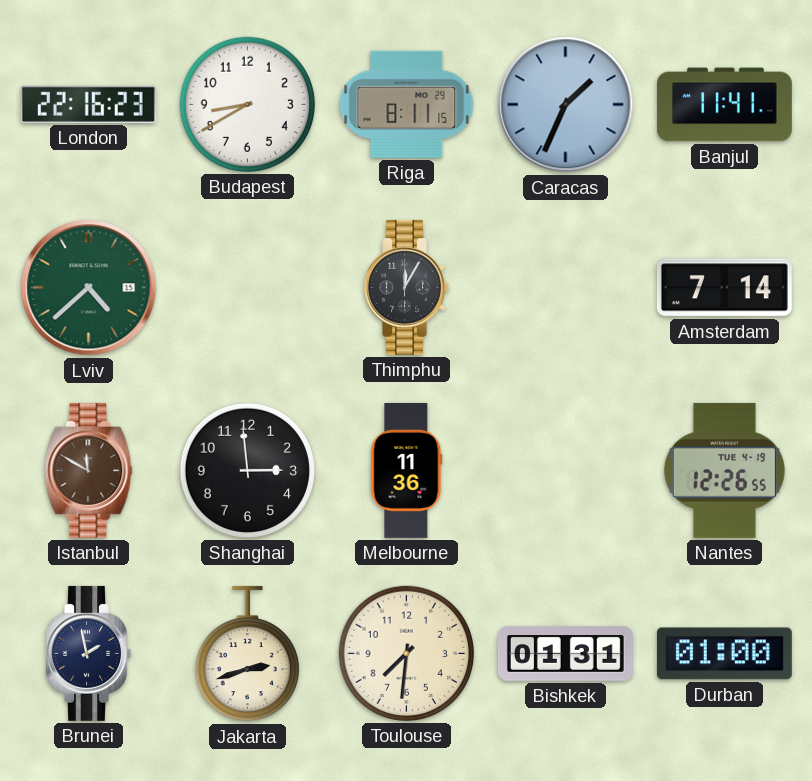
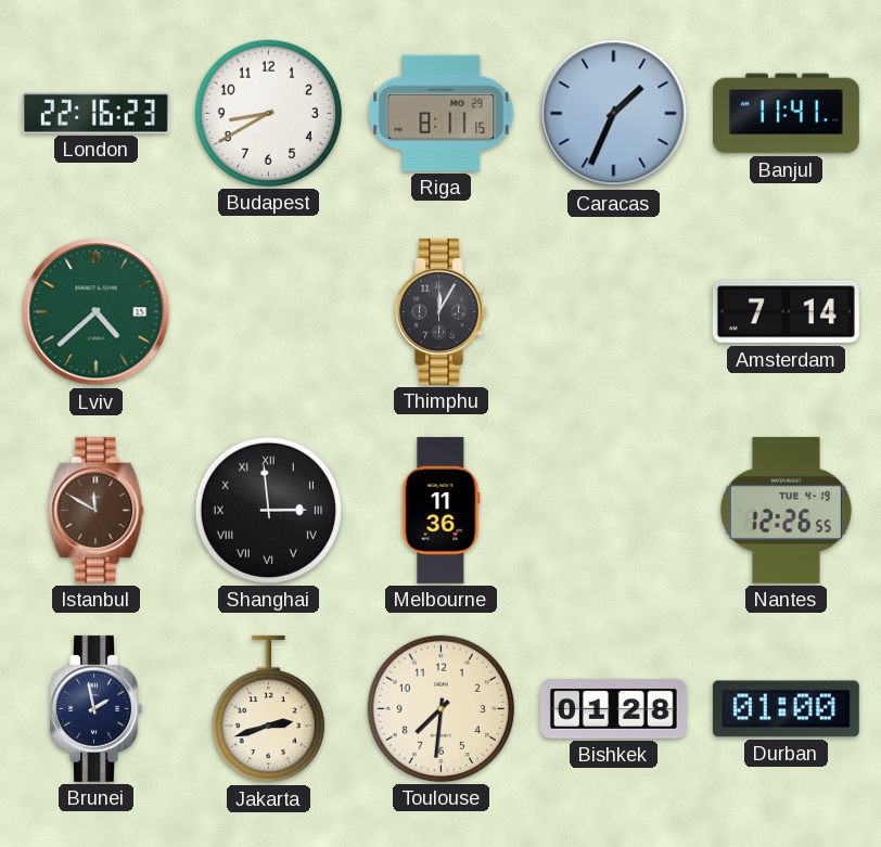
Shanghai numerals: Arabic -> Roman (268, 510)
Bishkek: 01:31 -> 01:28 (613, 709)
